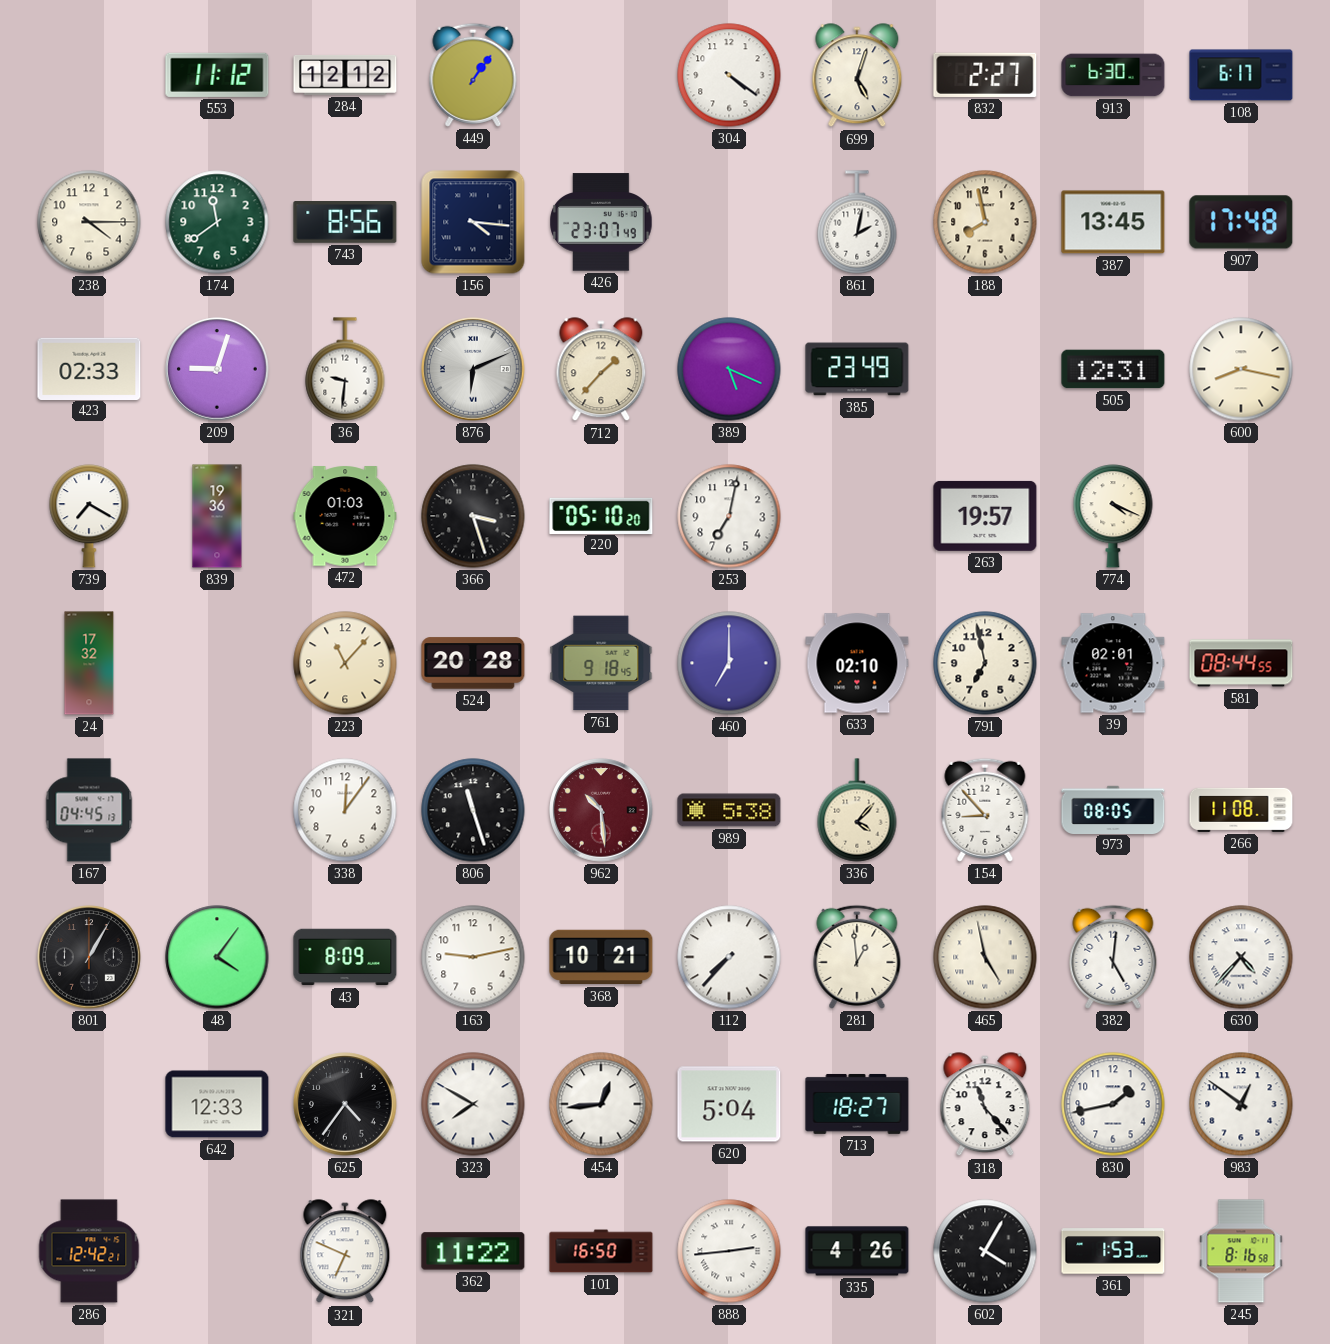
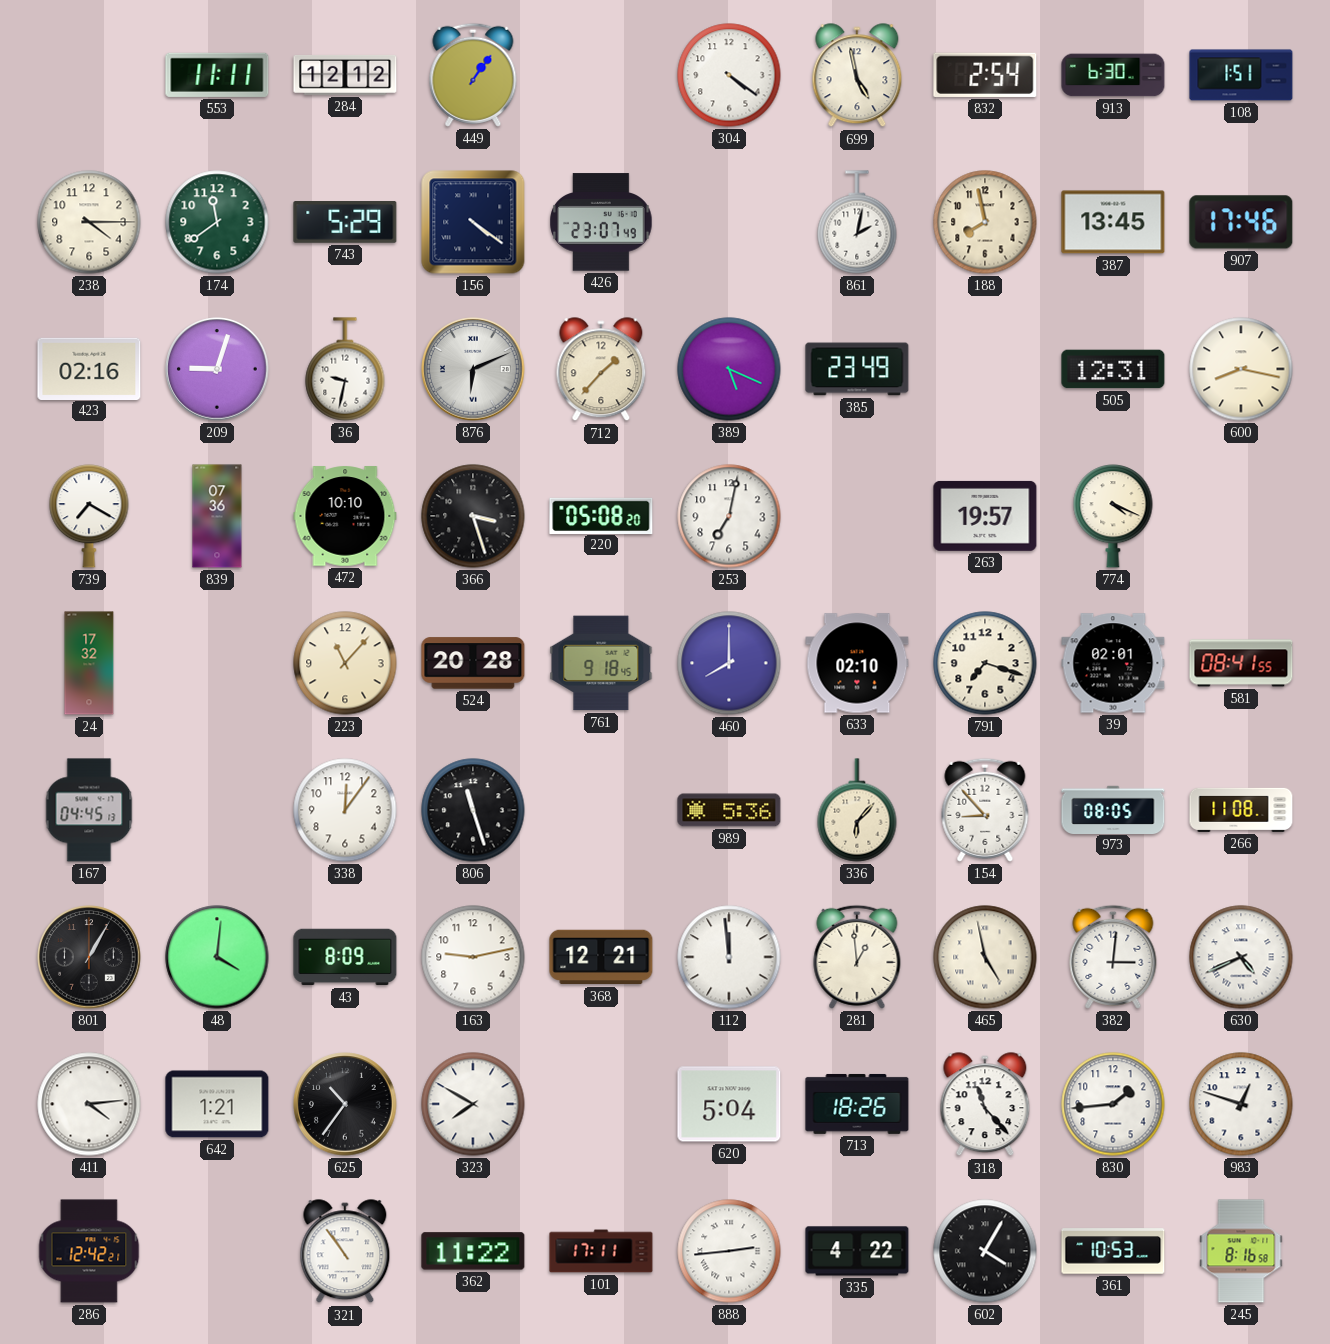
553: 11:12 -> 11:11 (217, 75)
699: 5:03 -> 4:58 (857, 76)
832: 2:27 -> 2:54 (985, 75)
108: 6:17 -> 1:51 (1241, 75)
743: 8:56 -> 5:29 (345, 223)
156: 4:16 -> 4:21 (473, 222)
907: 17:48 -> 17:46 (1241, 222)
423: 02:33 -> 02:16 (89, 368)
36: 9:31 -> 9:32 (345, 369)
839: 19:36 -> 07:36 (217, 516)
472: 01:03 -> 10:10 (345, 516)
220: 05:10 -> 05:08 (601, 515)
460: 7:00 -> 8:00 (729, 663)
791: 6:58 -> 7:18 (985, 663)
581: 08:44 -> 08:41 (1241, 663)
962: 10:29 -> none (601, 810)
989: 5:38 -> 5:36 (729, 810)
336: 4:07 -> 6:07 (857, 810)
48: 4:06 -> 4:01 (217, 957)
368: 10:21 -> 12:21 (601, 957)
112: 7:37 -> 11:59 (729, 957)
382: 5:01 -> 3:01 (1113, 957)
630: 4:37 -> 4:41 (1241, 957)
411: none -> 4:14 (89, 1104)
642: 12:33 -> 1:21 (217, 1104)
625: 4:36 -> 10:36 (345, 1104)
454: 12:44 -> none (601, 1104)
713: 18:27 -> 18:26 (857, 1104)
830: 1:43 -> 1:44 (1113, 1104)
983: 12:51 -> 12:48 (1241, 1104)
321: 6:49 -> 10:54 (345, 1252)
101: 16:50 -> 17:11 (601, 1251)
335: 4:26 -> 4:22 (857, 1251)
361: 1:53 -> 10:53 (1113, 1251)
